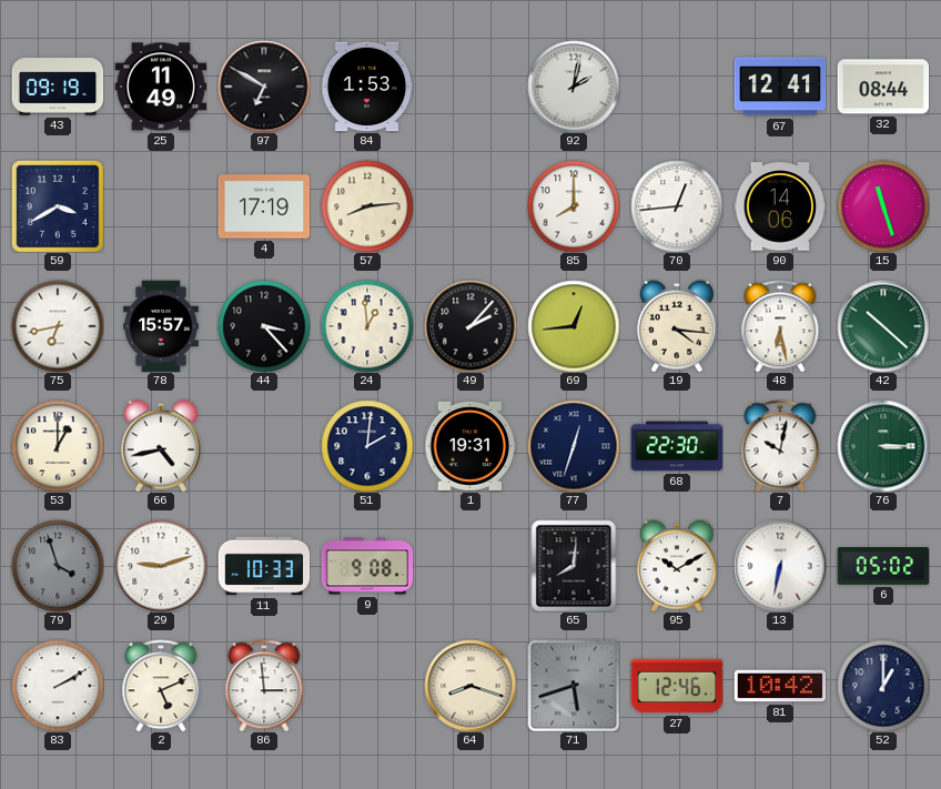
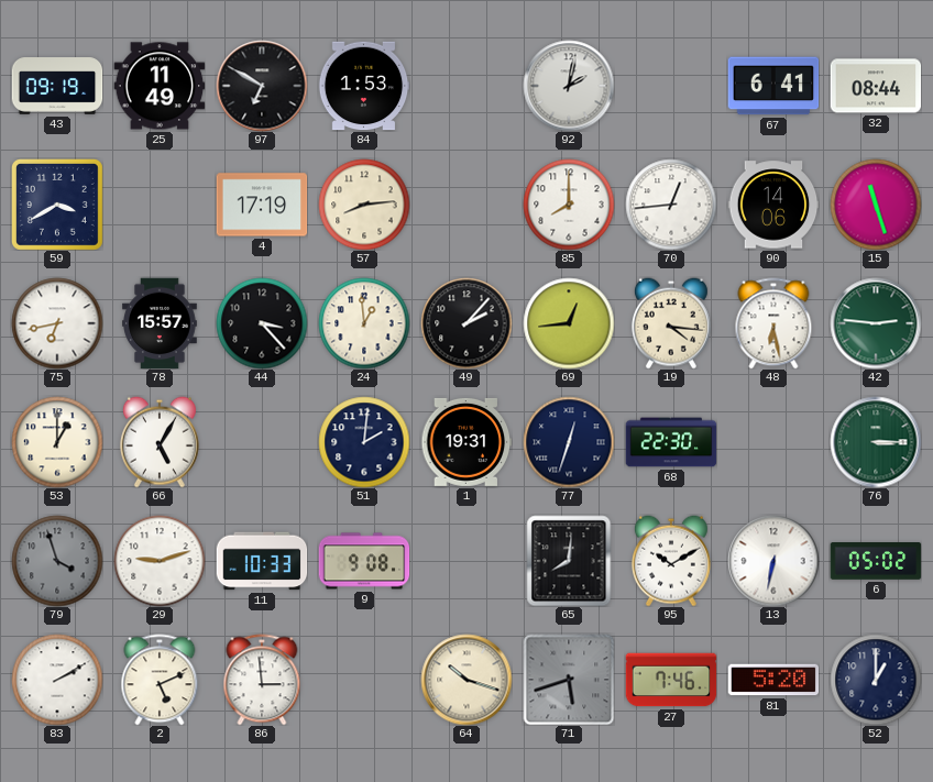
67: 12:41 -> 6:41 (773, 86)
42: 10:22 -> 2:46 (876, 323)
66: 4:43 -> 5:05 (160, 442)
7: 10:02 -> none (780, 446)
64: 8:18 -> 10:18 (466, 680)
27: 12:46 -> 7:46 (671, 680)
81: 10:42 -> 5:20 (773, 680)
